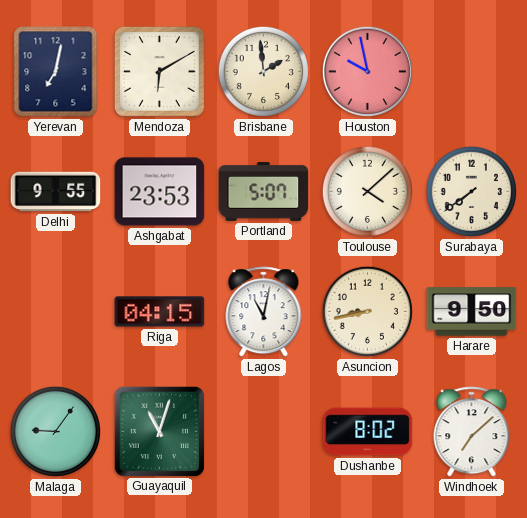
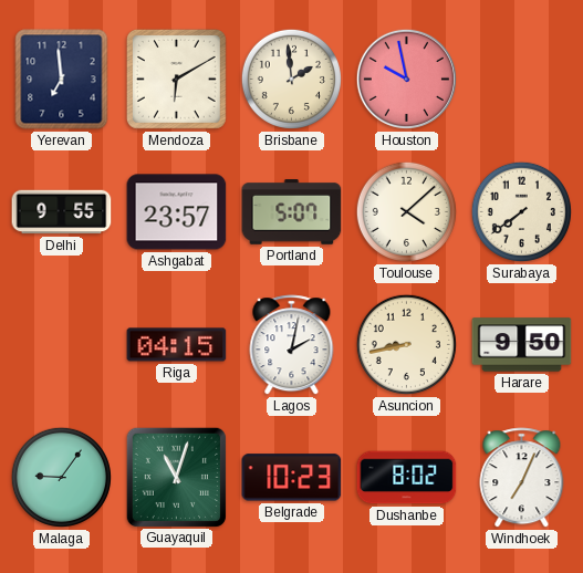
Yerevan: 7:02 -> 6:59 (62, 80)
Ashgabat: 23:53 -> 23:57 (177, 212)
Lagos: 11:02 -> 2:02 (292, 345)
Belgrade: none -> 10:23 (292, 478)
Windhoek: 7:08 -> 7:04 (522, 478)
